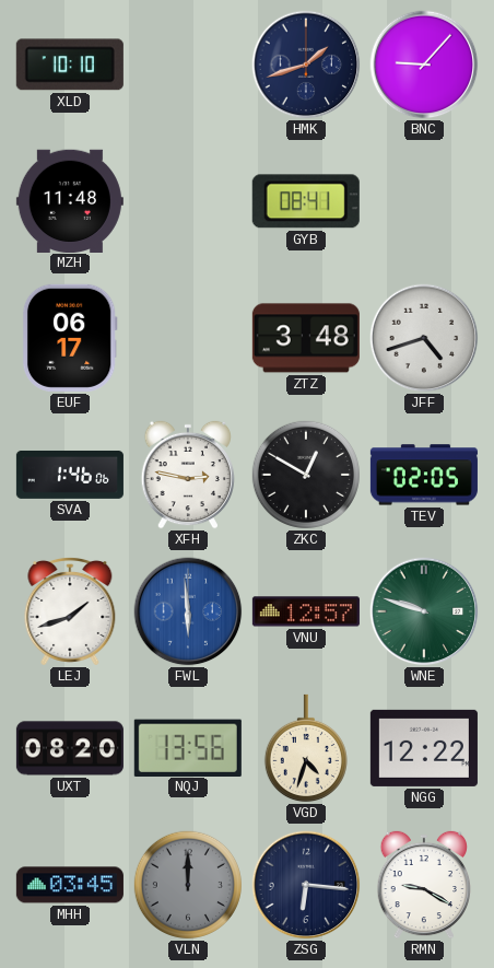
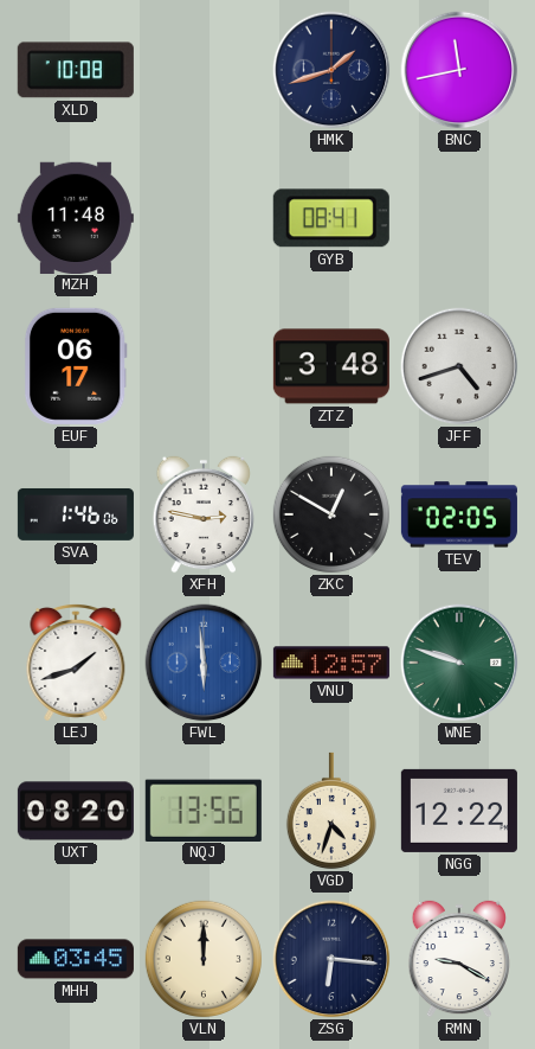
XLD: 10:10 -> 10:08 (76, 70)
BNC: 9:07 -> 11:43 (459, 70)
VLN dial: grey -> cream (204, 959)
